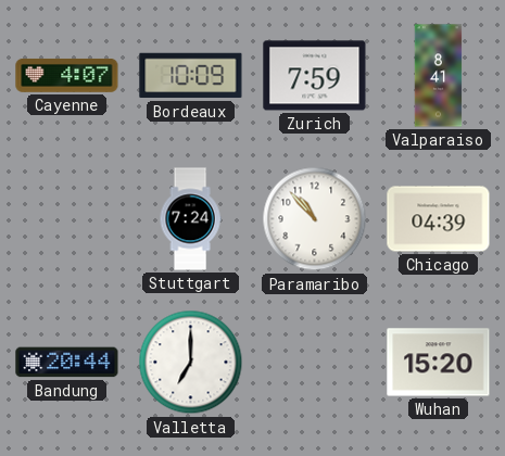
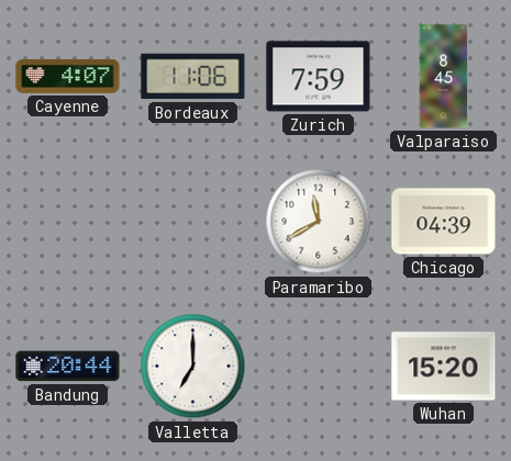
Bordeaux: 10:09 -> 11:06 (193, 77)
Valparaiso: 8:41 -> 8:45 (444, 77)
Stuttgart: 7:24 -> none (190, 219)
Paramaribo: 10:53 -> 11:40 (319, 222)
